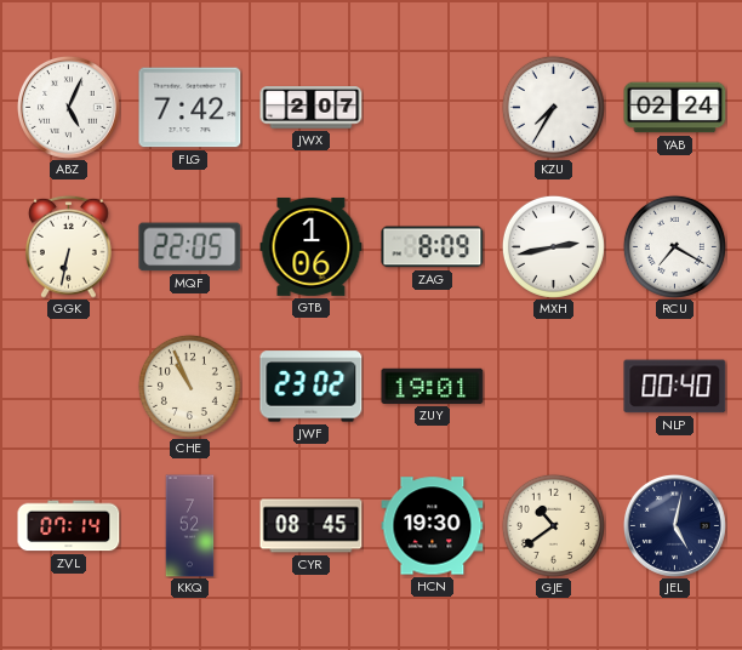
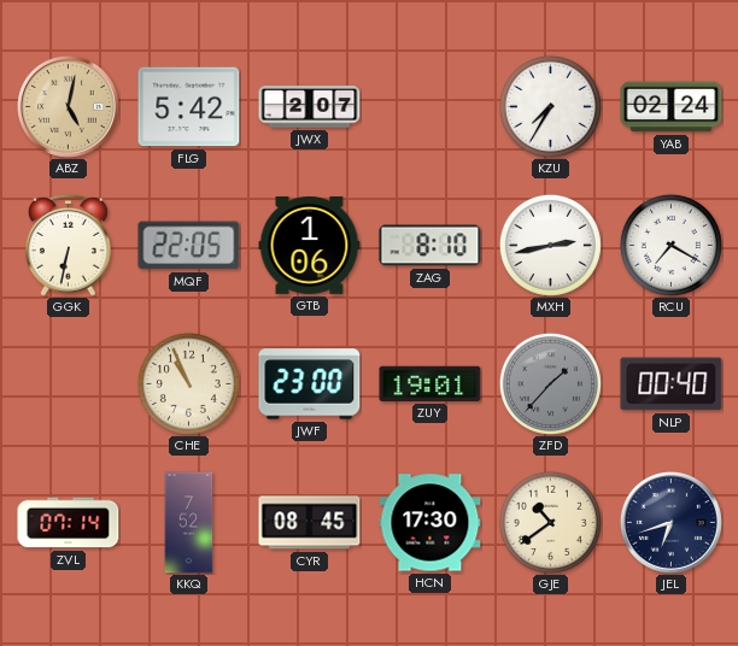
ABZ: 5:04 -> 5:02 (68, 106)
ABZ dial: white -> champagne (68, 106)
FLG: 7:42 -> 5:42 (189, 107)
ZAG: 8:09 -> 8:10 (430, 246)
JWF: 23:02 -> 23:00 (310, 384)
ZFD: none -> 1:37 (550, 383)
HCN: 19:30 -> 17:30 (430, 523)
JEL: 5:02 -> 6:42 (670, 522)
